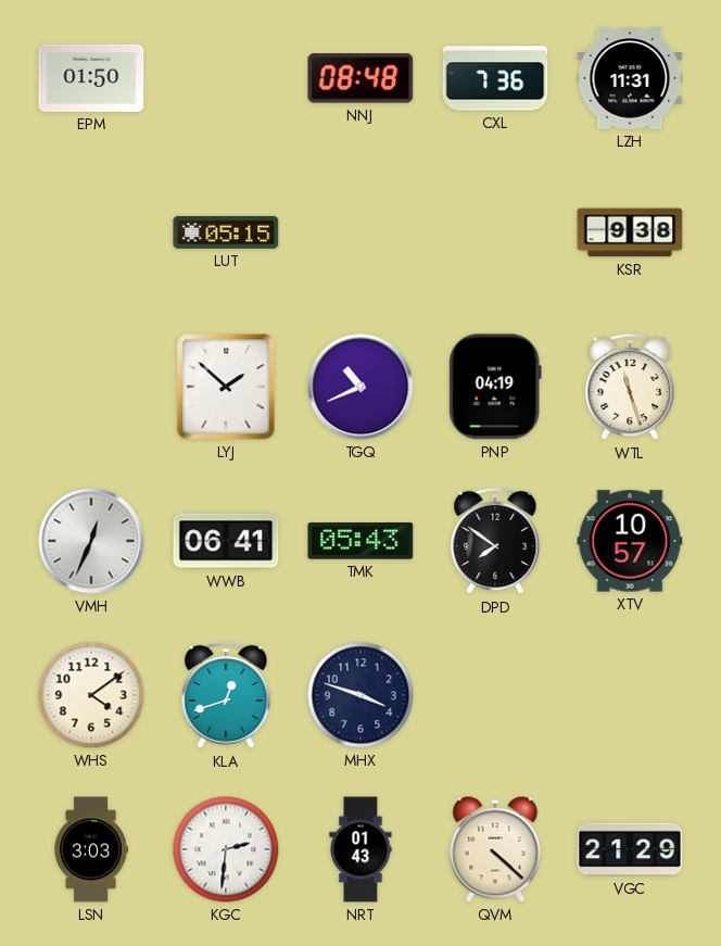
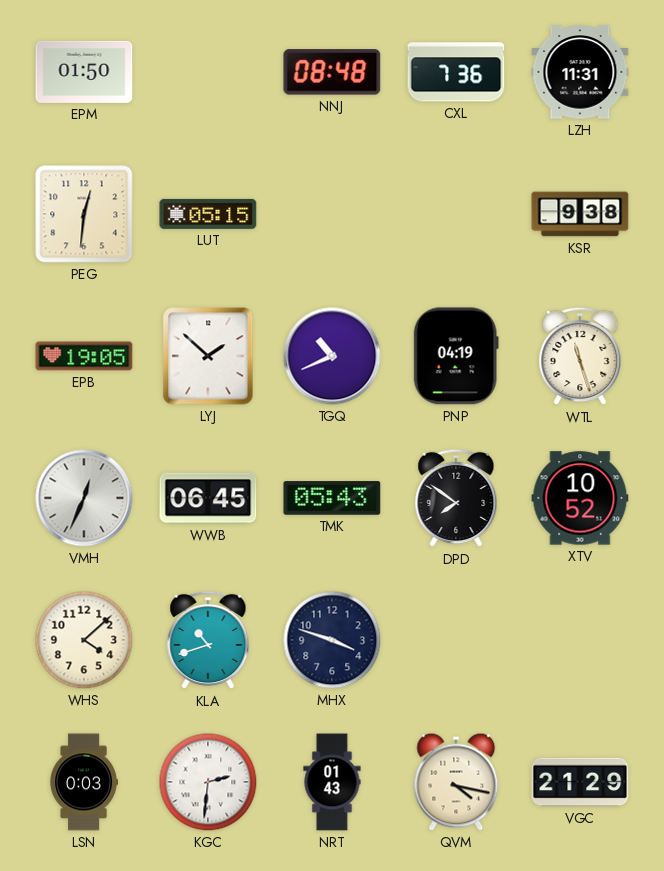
PEG: none -> 12:31 (84, 214)
EPB: none -> 19:05 (84, 356)
WWB: 06:41 -> 06:45 (208, 498)
XTV: 10:57 -> 10:52 (580, 498)
WHS: 4:09 -> 4:08 (84, 640)
KLA: 12:42 -> 10:42 (208, 640)
LSN: 3:03 -> 0:03 (84, 782)
QVM: 4:22 -> 4:17 (456, 782)
